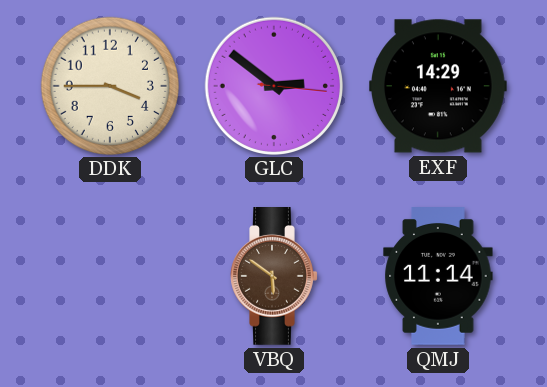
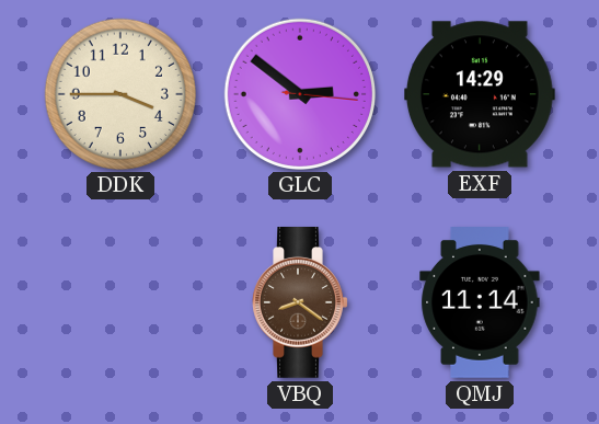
VBQ: 5:51 -> 8:21 (300, 303)
